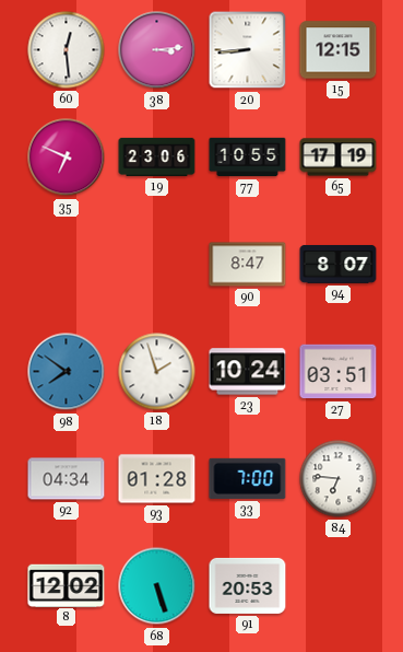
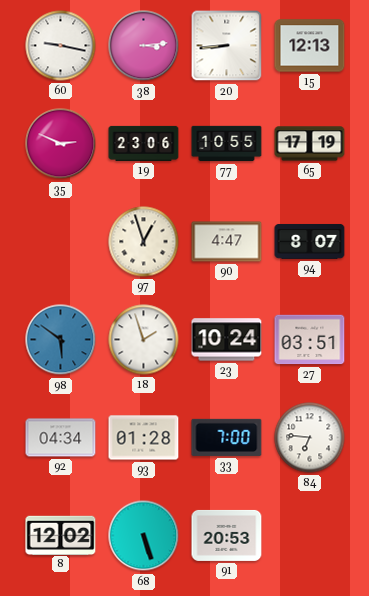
60: 12:29 -> 9:17 (61, 46)
15: 12:15 -> 12:13 (310, 46)
35: 6:49 -> 2:49 (61, 144)
97: none -> 12:57 (144, 242)
90: 8:47 -> 4:47 (227, 242)
98: 7:51 -> 5:51 (61, 340)
